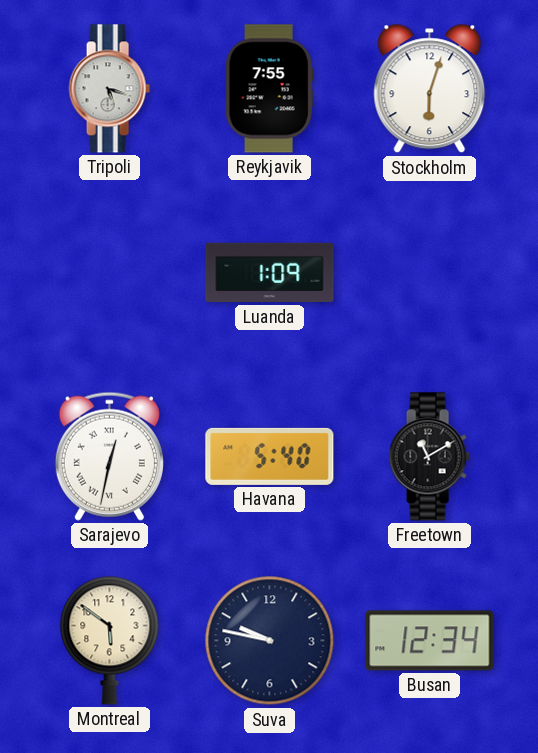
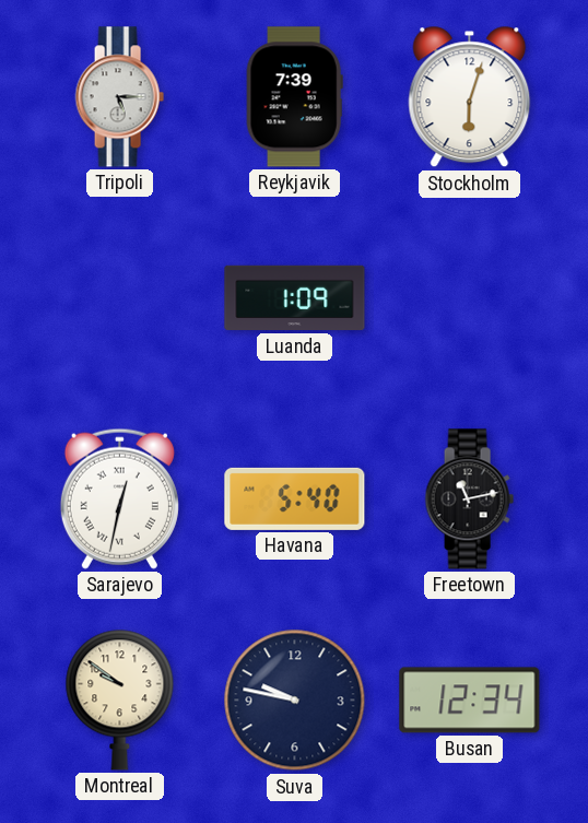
Tripoli: 5:18 -> 5:15 (119, 97)
Reykjavik: 7:55 -> 7:39 (294, 97)
Freetown: 11:10 -> 11:13 (469, 499)
Montreal: 5:51 -> 9:51 (120, 699)
